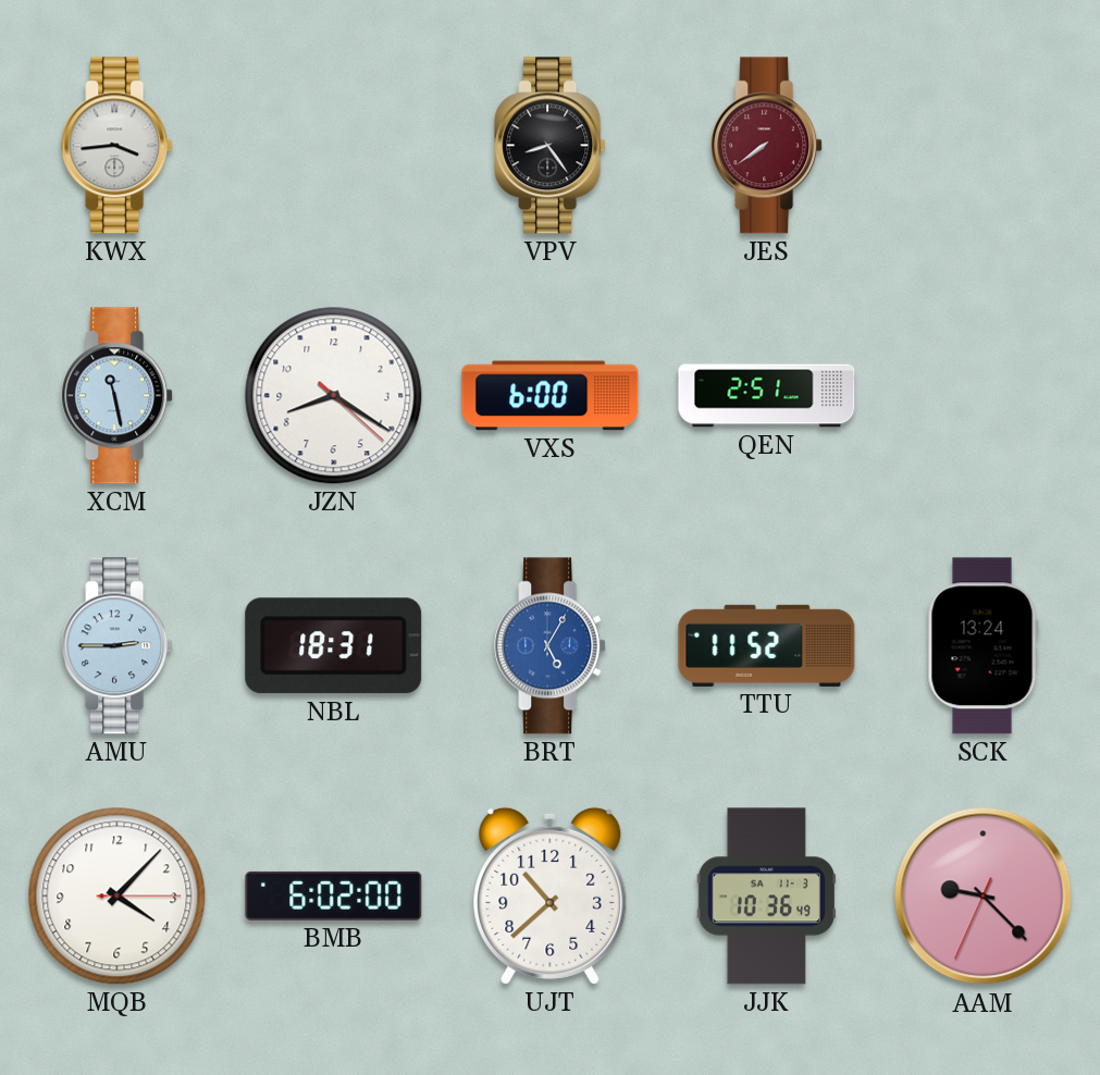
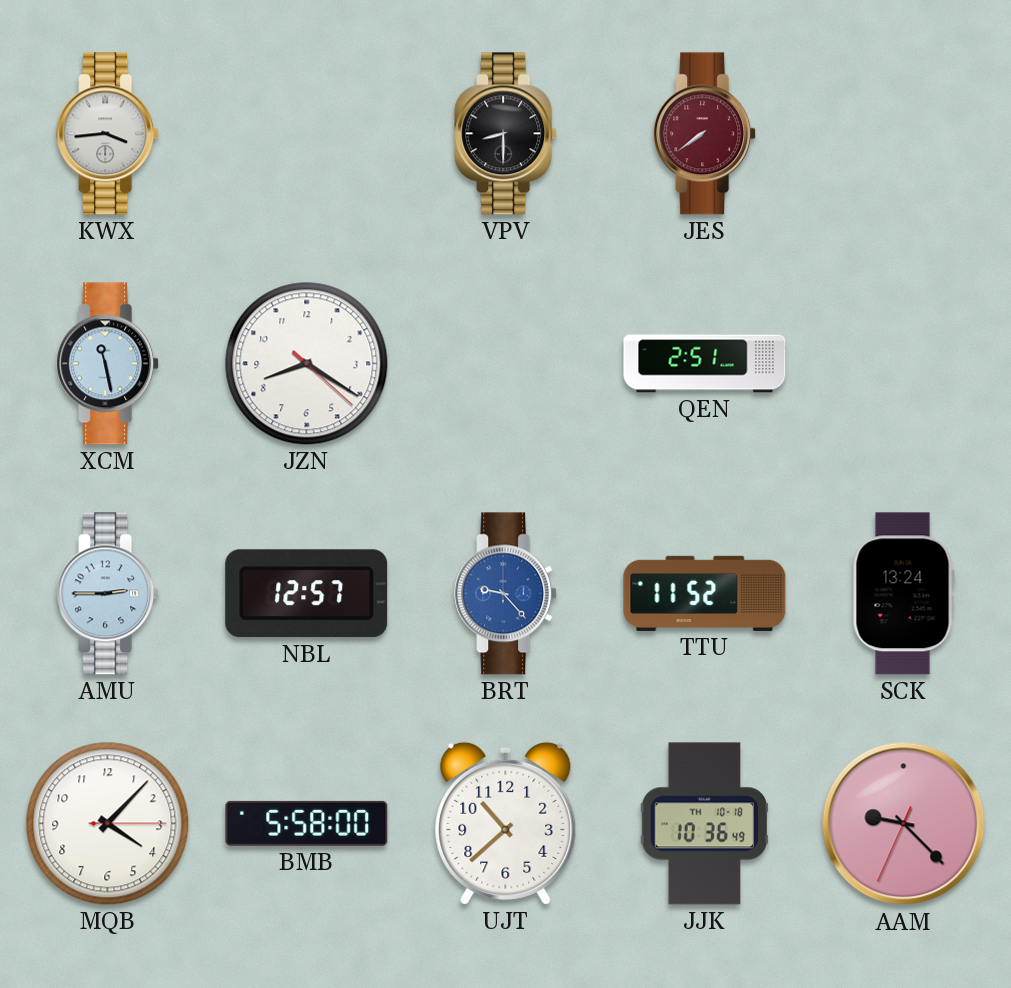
VPV: 8:24 -> 8:30 (506, 134)
VXS: 6:00 -> none (551, 396)
NBL: 18:31 -> 12:57 (307, 594)
BRT: 5:05 -> 9:23 (506, 594)
BMB: 6:02 -> 5:58 (307, 823)
JJK date: SA 11-3 -> TH 10-18 (704, 824)
